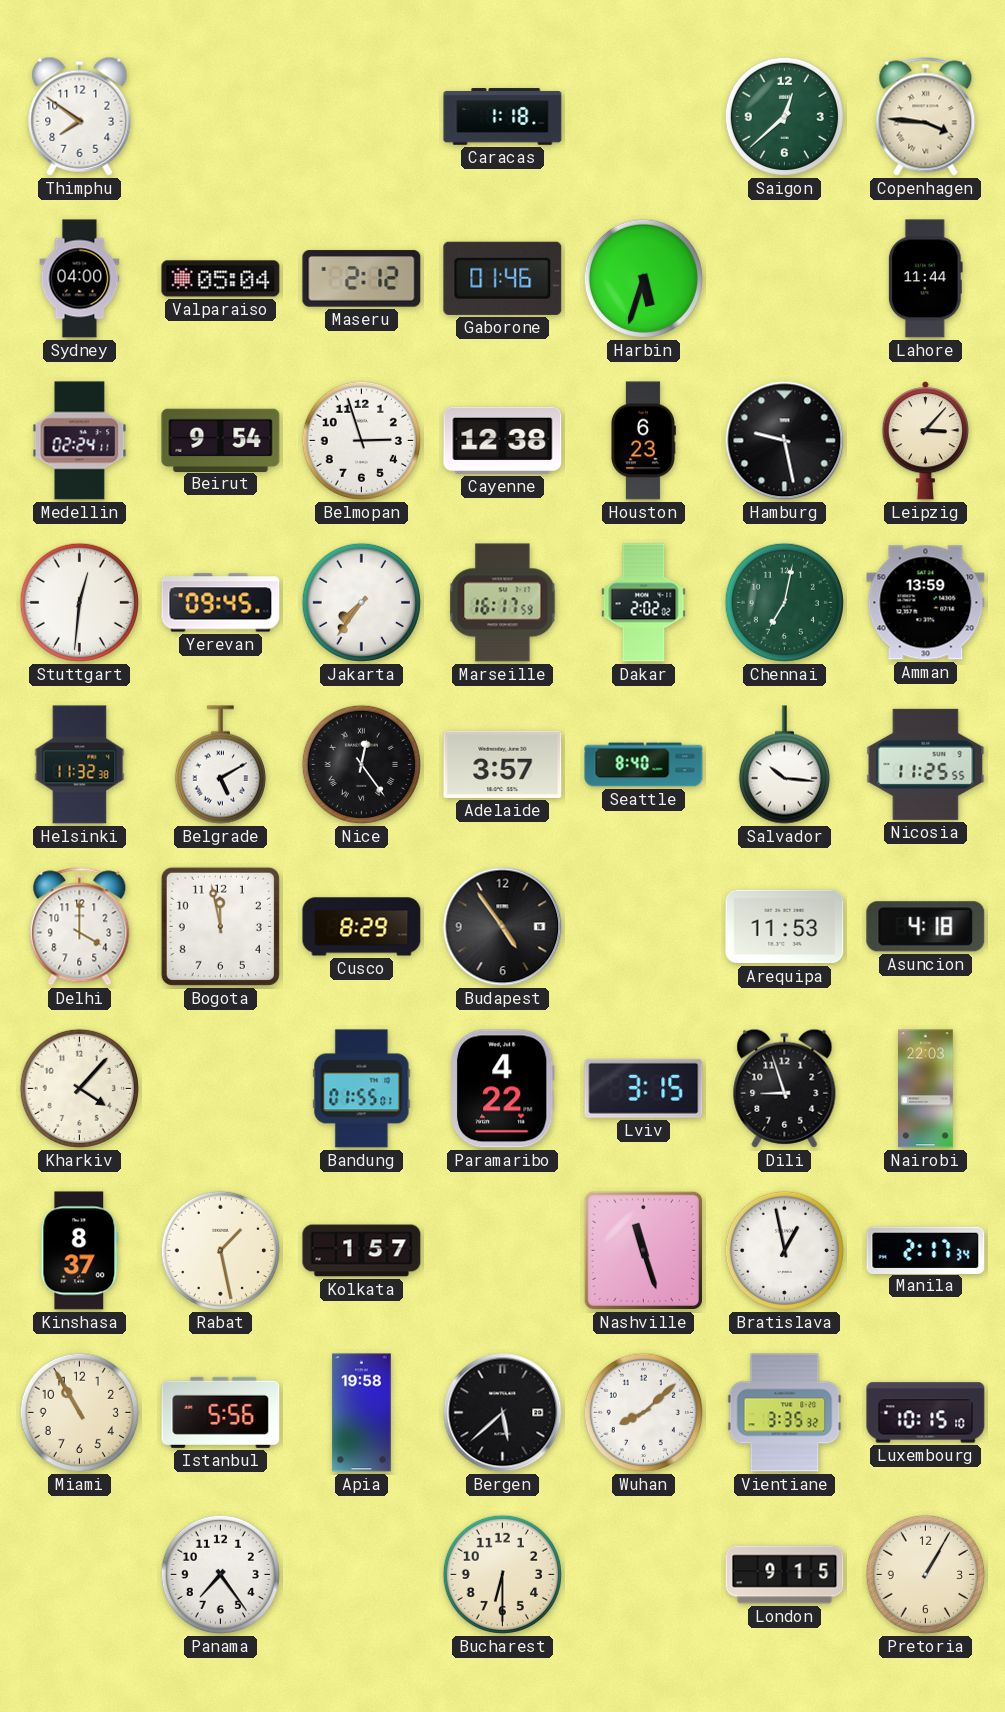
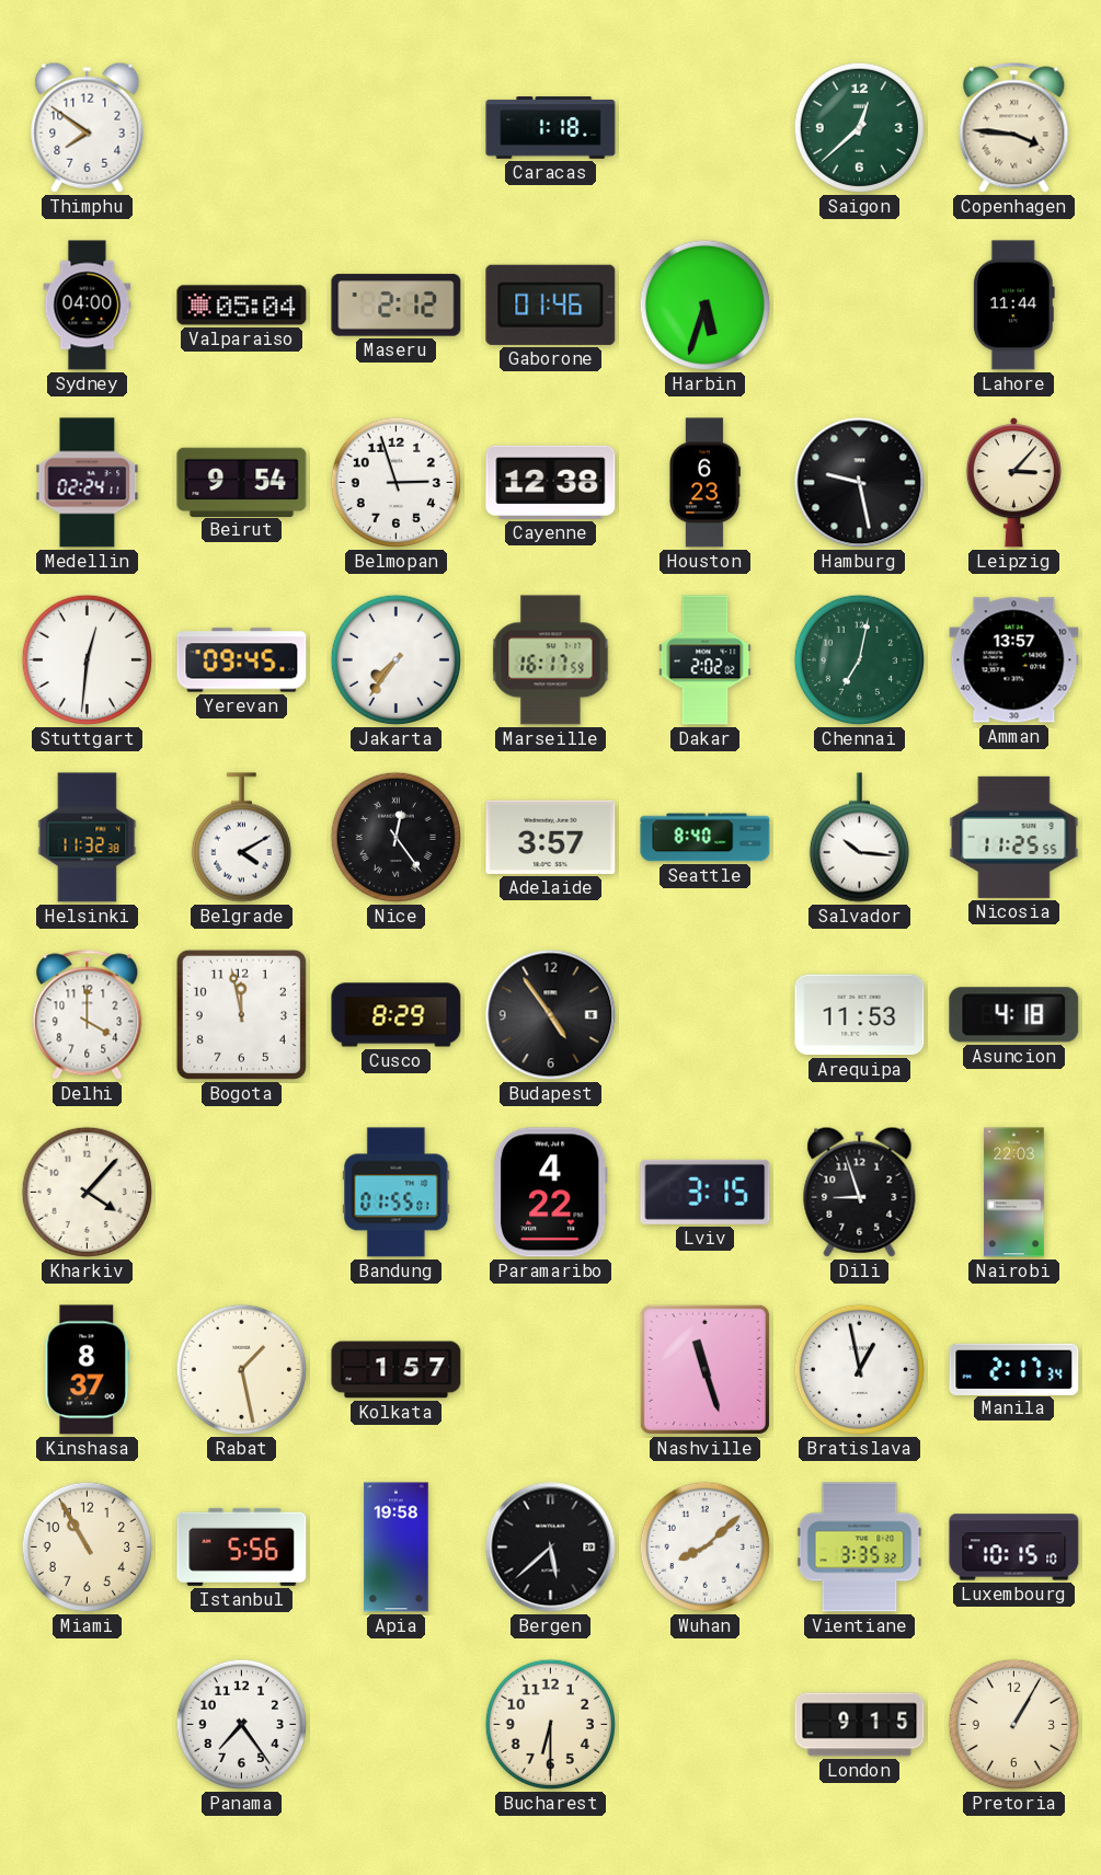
Amman: 13:59 -> 13:57 (1014, 660)
Belgrade: 5:10 -> 4:10 (241, 838)
